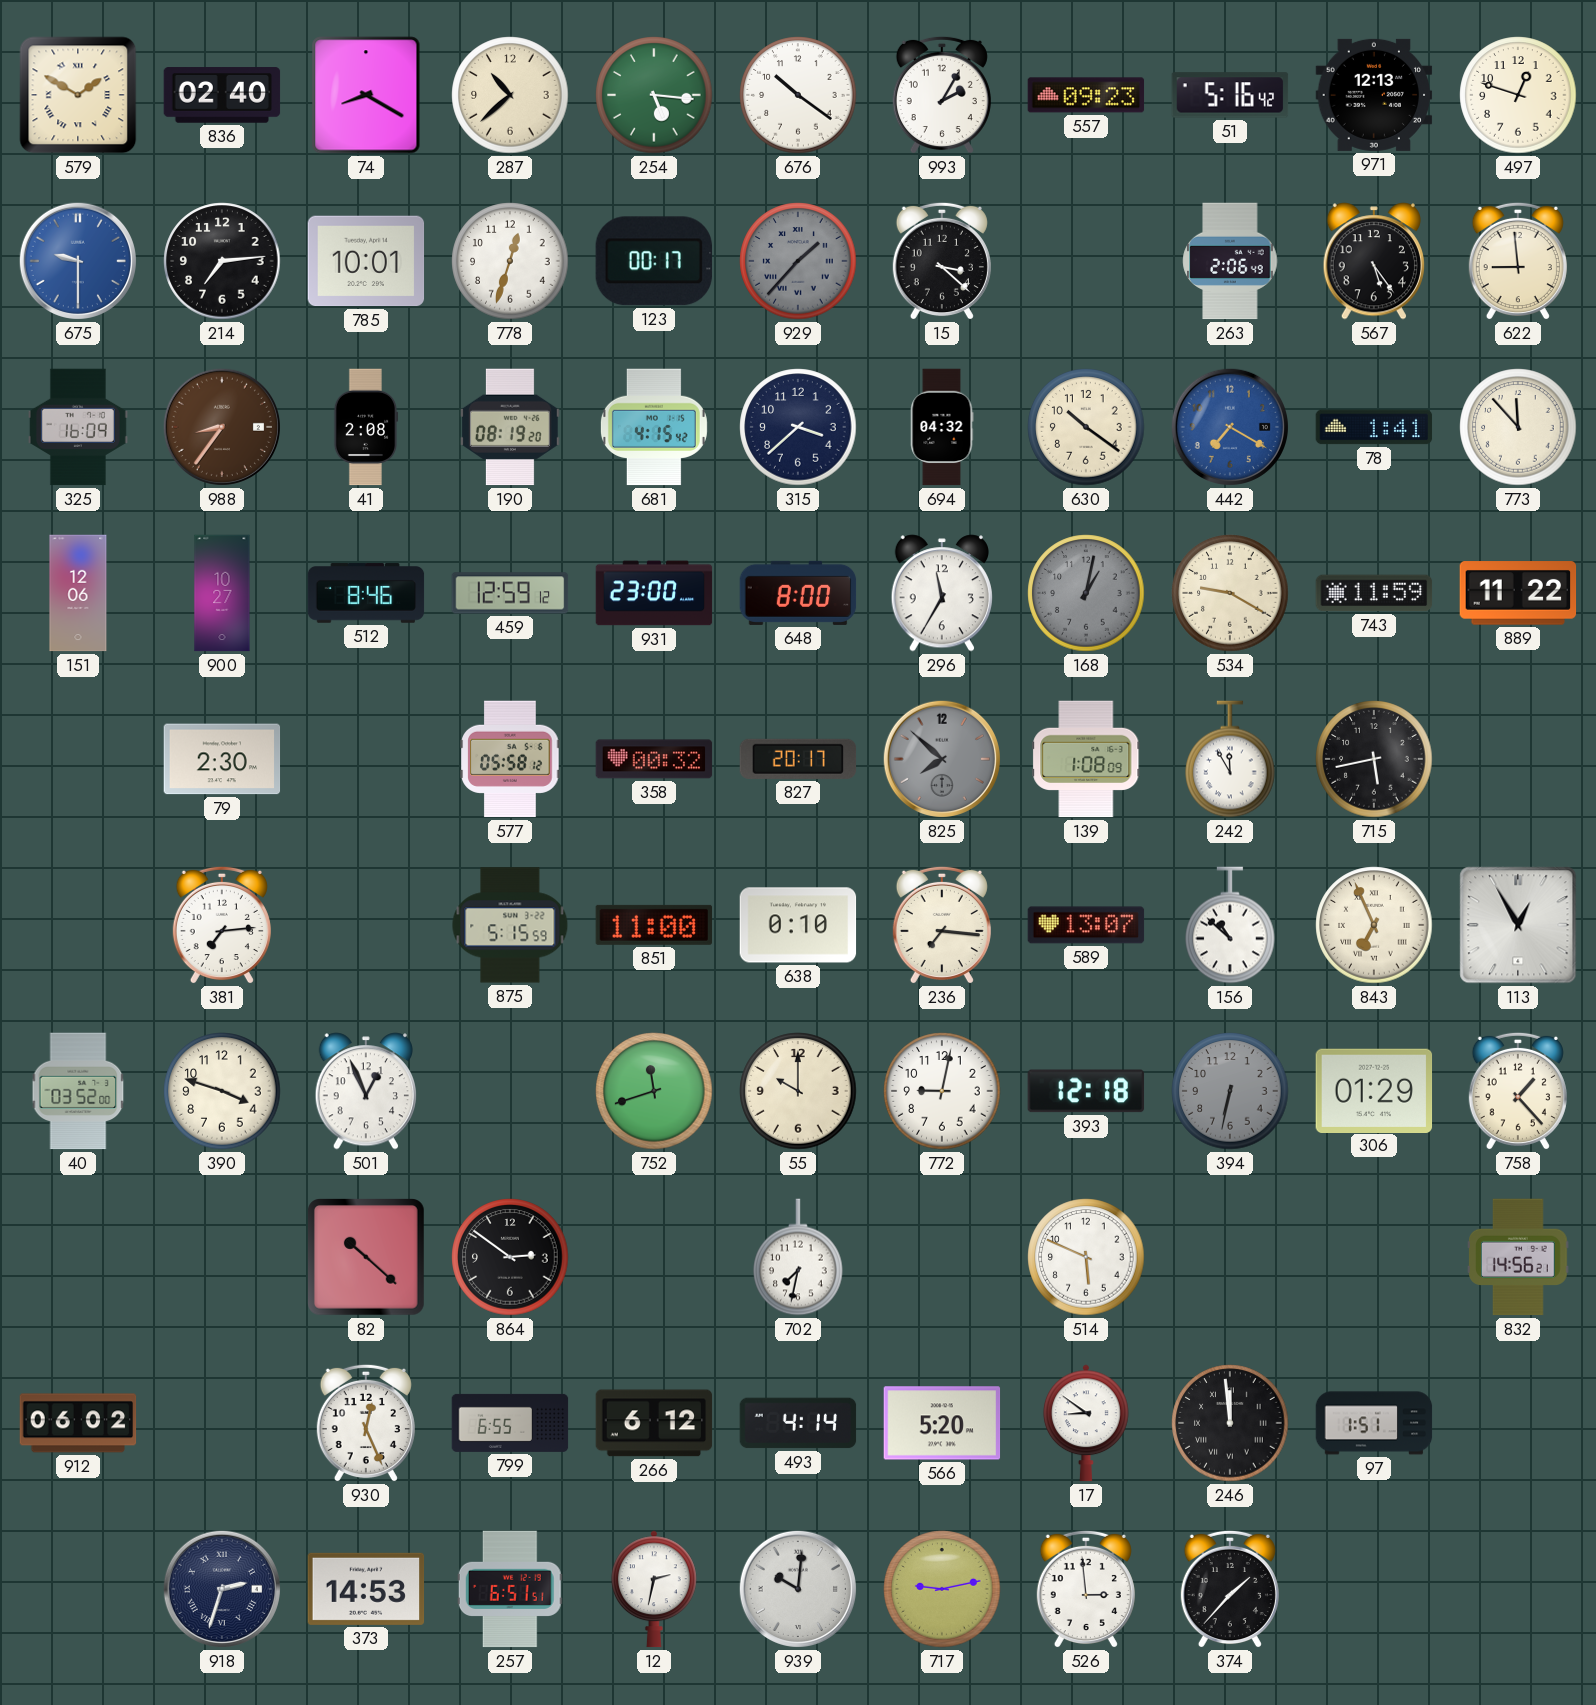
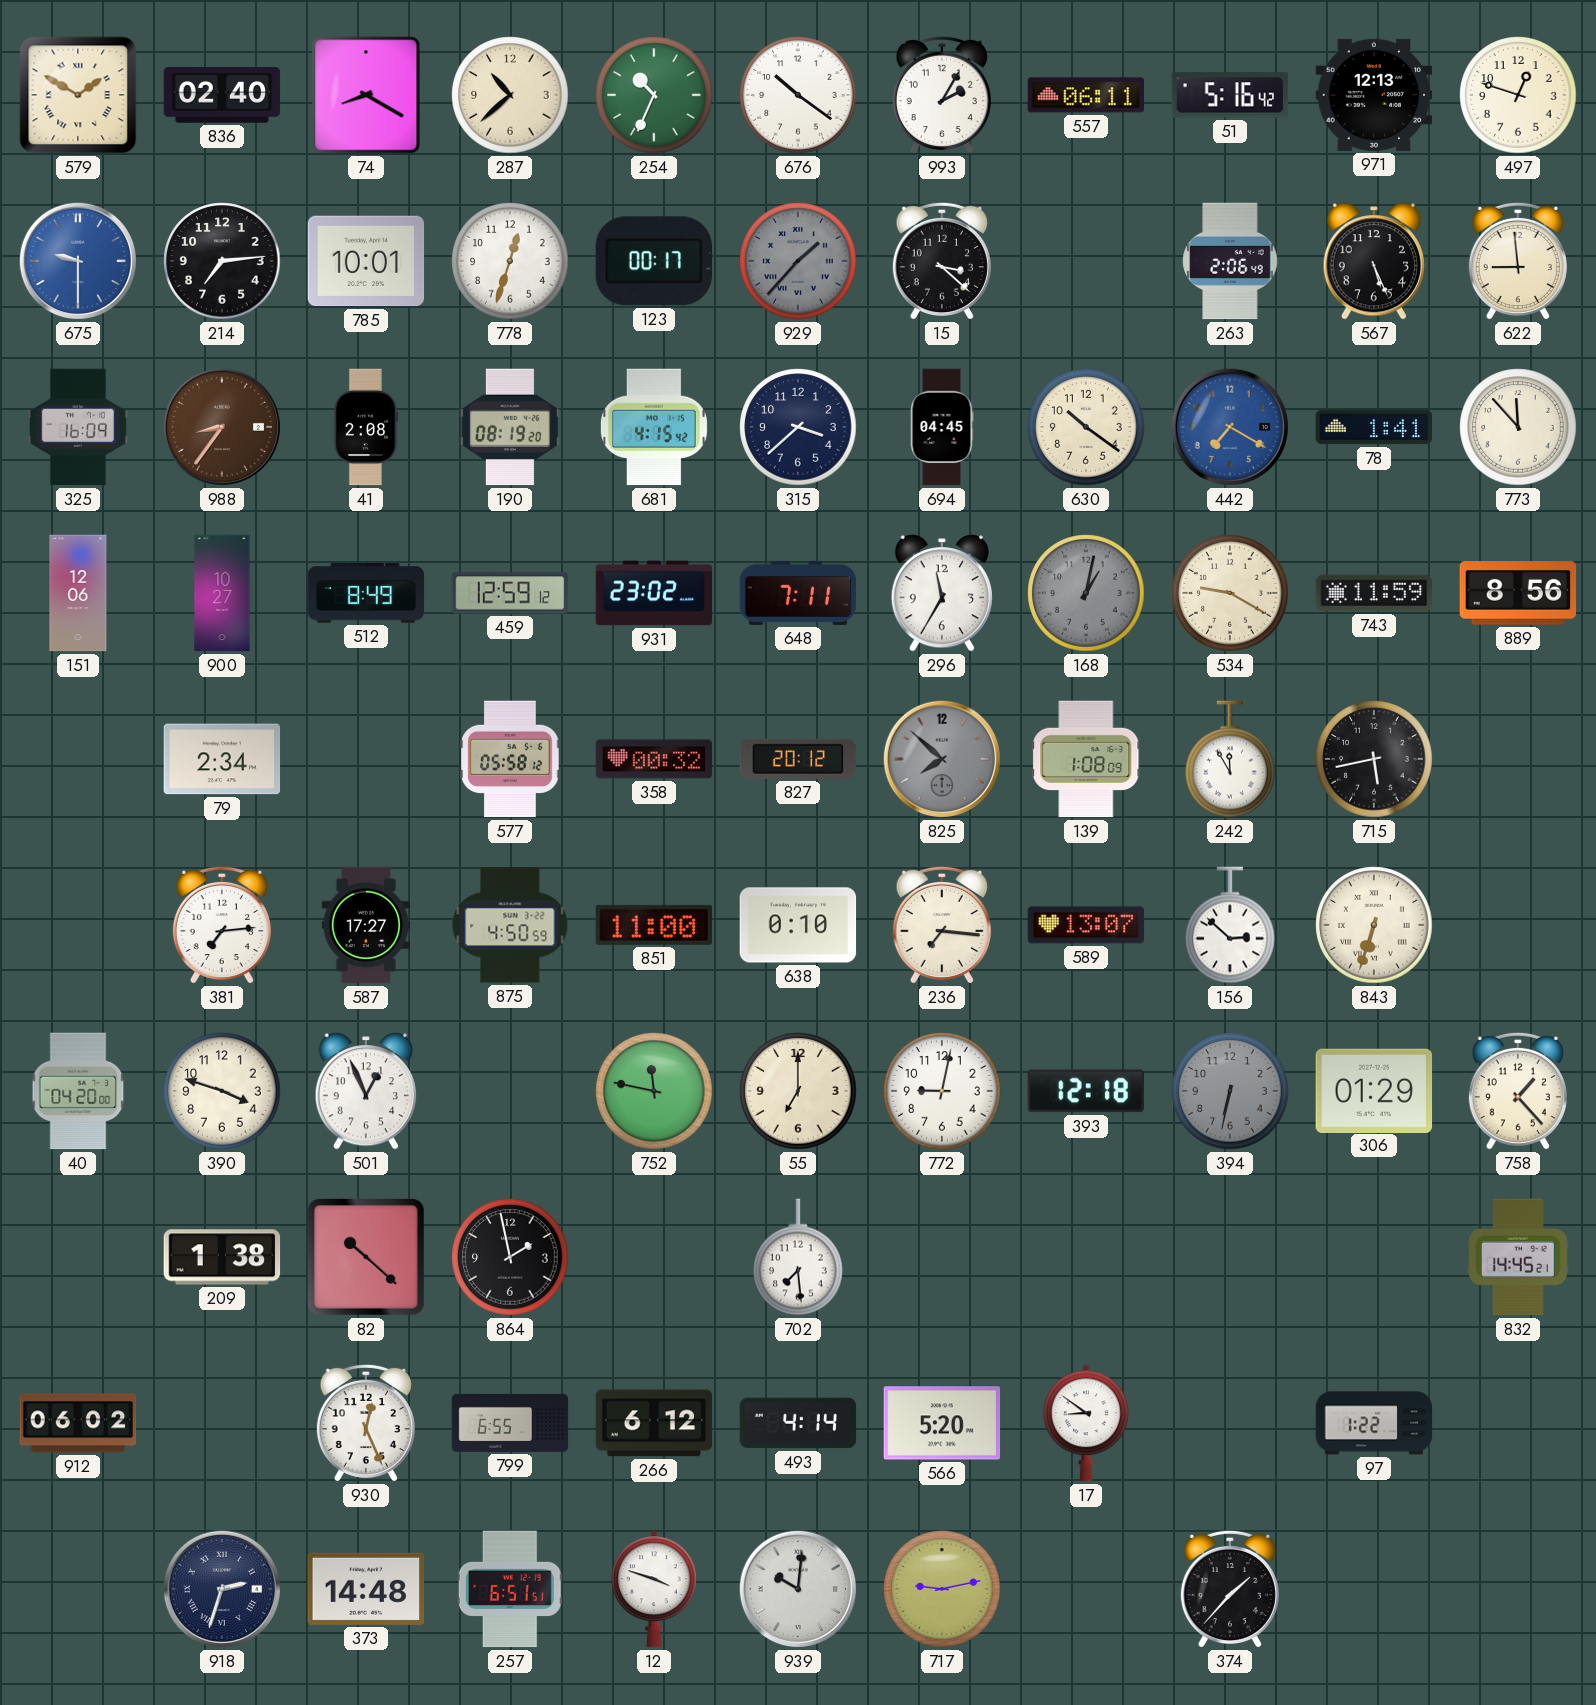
254: 5:16 -> 10:34 (654, 95)
557: 09:23 -> 06:11 (1086, 95)
567: 5:24 -> 5:26 (1374, 261)
694: 04:32 -> 04:45 (942, 427)
512: 8:46 -> 8:49 (366, 593)
931: 23:00 -> 23:02 (654, 593)
648: 8:00 -> 7:11 (798, 593)
889: 11:22 -> 8:56 (1518, 593)
79: 2:30 -> 2:34 (222, 759)
827: 20:17 -> 20:12 (798, 759)
587: none -> 17:27 (366, 925)
875: 5:15 -> 4:50 (510, 925)
156: 10:52 -> 2:52 (1230, 925)
843: 6:56 -> 6:33 (1374, 925)
113: 12:55 -> none (1518, 925)
40: 03:52 -> 04:20 (78, 1091)
752: 11:42 -> 11:47 (654, 1091)
55: 10:00 -> 7:00 (798, 1091)
209: none -> 1:38 (222, 1257)
864: 2:51 -> 1:58 (510, 1257)
702: 7:32 -> 7:29 (798, 1257)
514: 5:49 -> none (1086, 1257)
832: 14:56 -> 14:45 (1518, 1257)
246: 11:59 -> none (1230, 1423)
97: 1:51 -> 1:22 (1374, 1423)
373: 14:53 -> 14:48 (366, 1589)
12: 2:32 -> 3:48 (654, 1589)
526: 2:59 -> none (1086, 1589)
